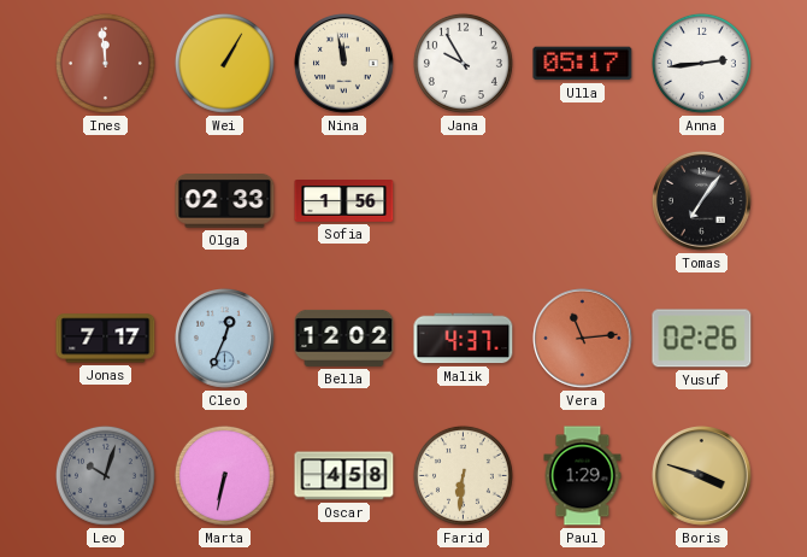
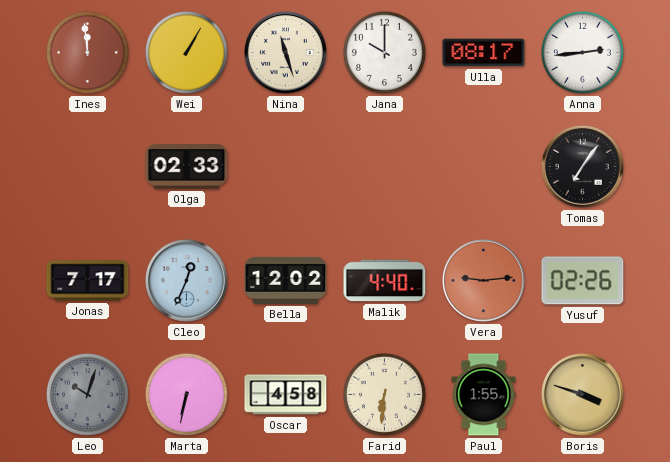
Nina: 11:58 -> 11:27 (286, 53)
Jana: 9:55 -> 10:00 (384, 52)
Ulla: 05:17 -> 08:17 (484, 53)
Sofia: 1:56 -> none (344, 201)
Malik: 4:37 -> 4:40 (385, 281)
Vera: 11:14 -> 9:14 (484, 281)
Paul: 1:29 -> 1:55 (484, 395)
